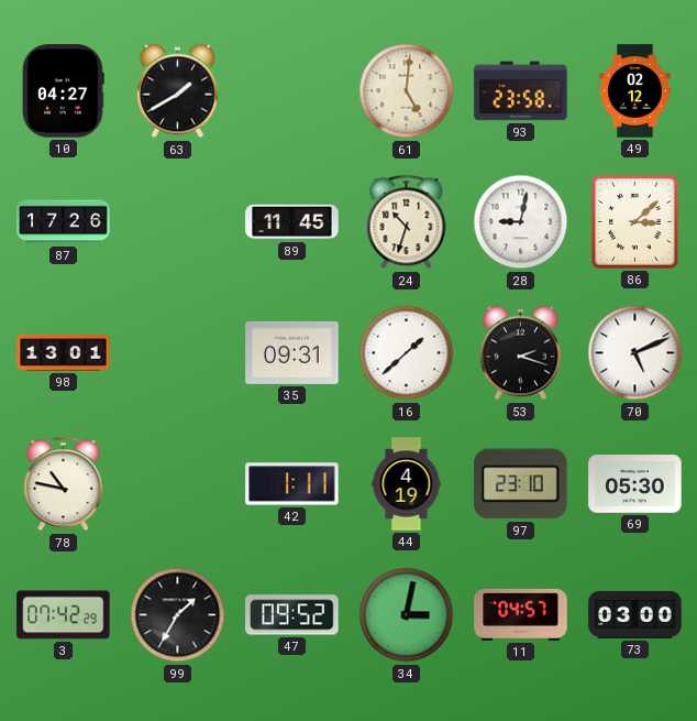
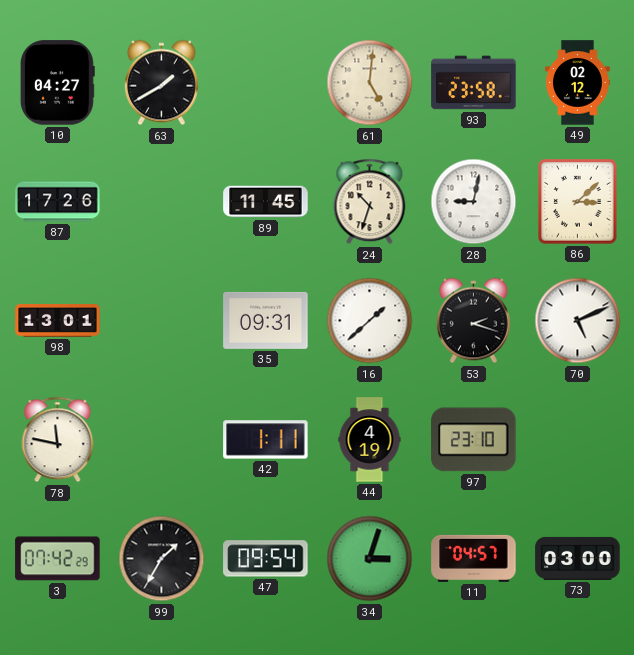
78: 10:47 -> 11:47 (58, 440)
69: 05:30 -> none (635, 484)
47: 09:52 -> 09:54 (266, 559)
34: 3:02 -> 3:03 (370, 559)
